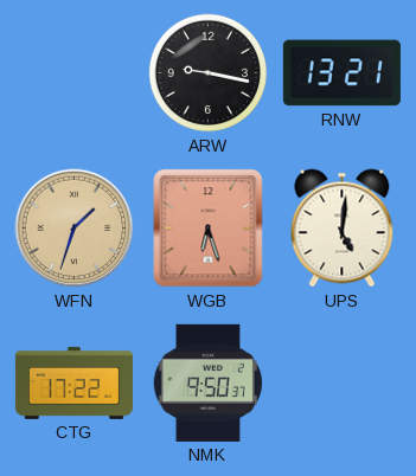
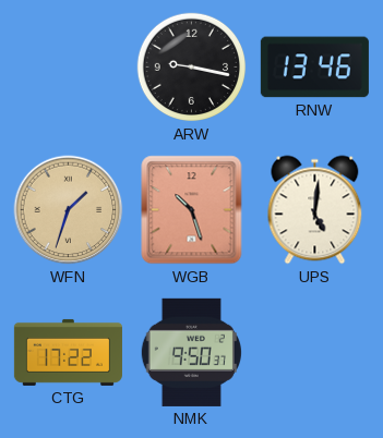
RNW: 13:21 -> 13:46 (314, 68)
WGB: 6:27 -> 10:27 (192, 210)
